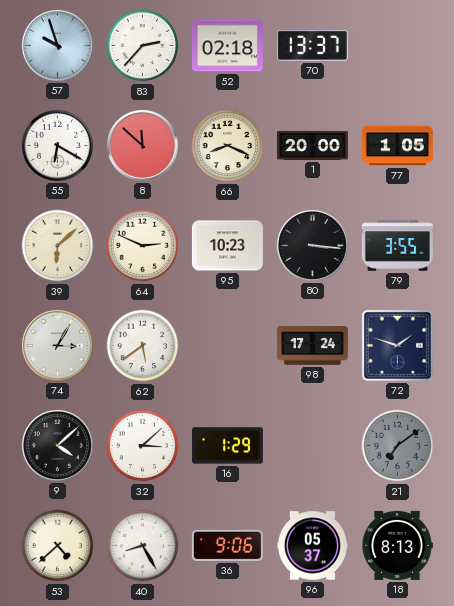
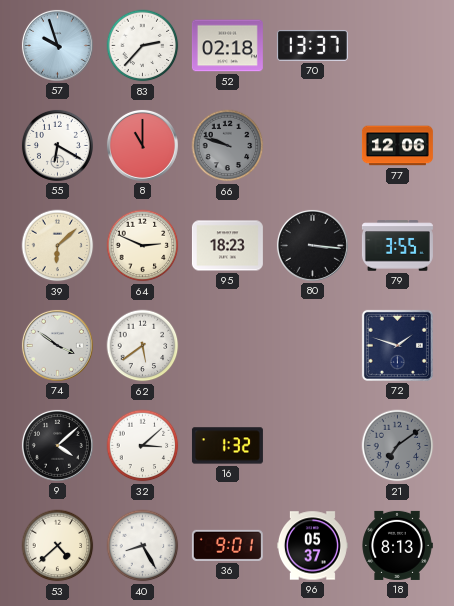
8: 11:52 -> 11:00 (142, 145)
66: 8:19 -> 9:48 (228, 146)
66 dial: cream -> grey (228, 146)
1: 20:00 -> none (312, 145)
77: 1:05 -> 12:06 (397, 146)
95: 10:23 -> 18:23 (227, 246)
74: 3:05 -> 3:51 (57, 345)
98: 17:24 -> none (312, 346)
16: 1:29 -> 1:32 (227, 446)
36: 9:06 -> 9:01 (227, 545)
